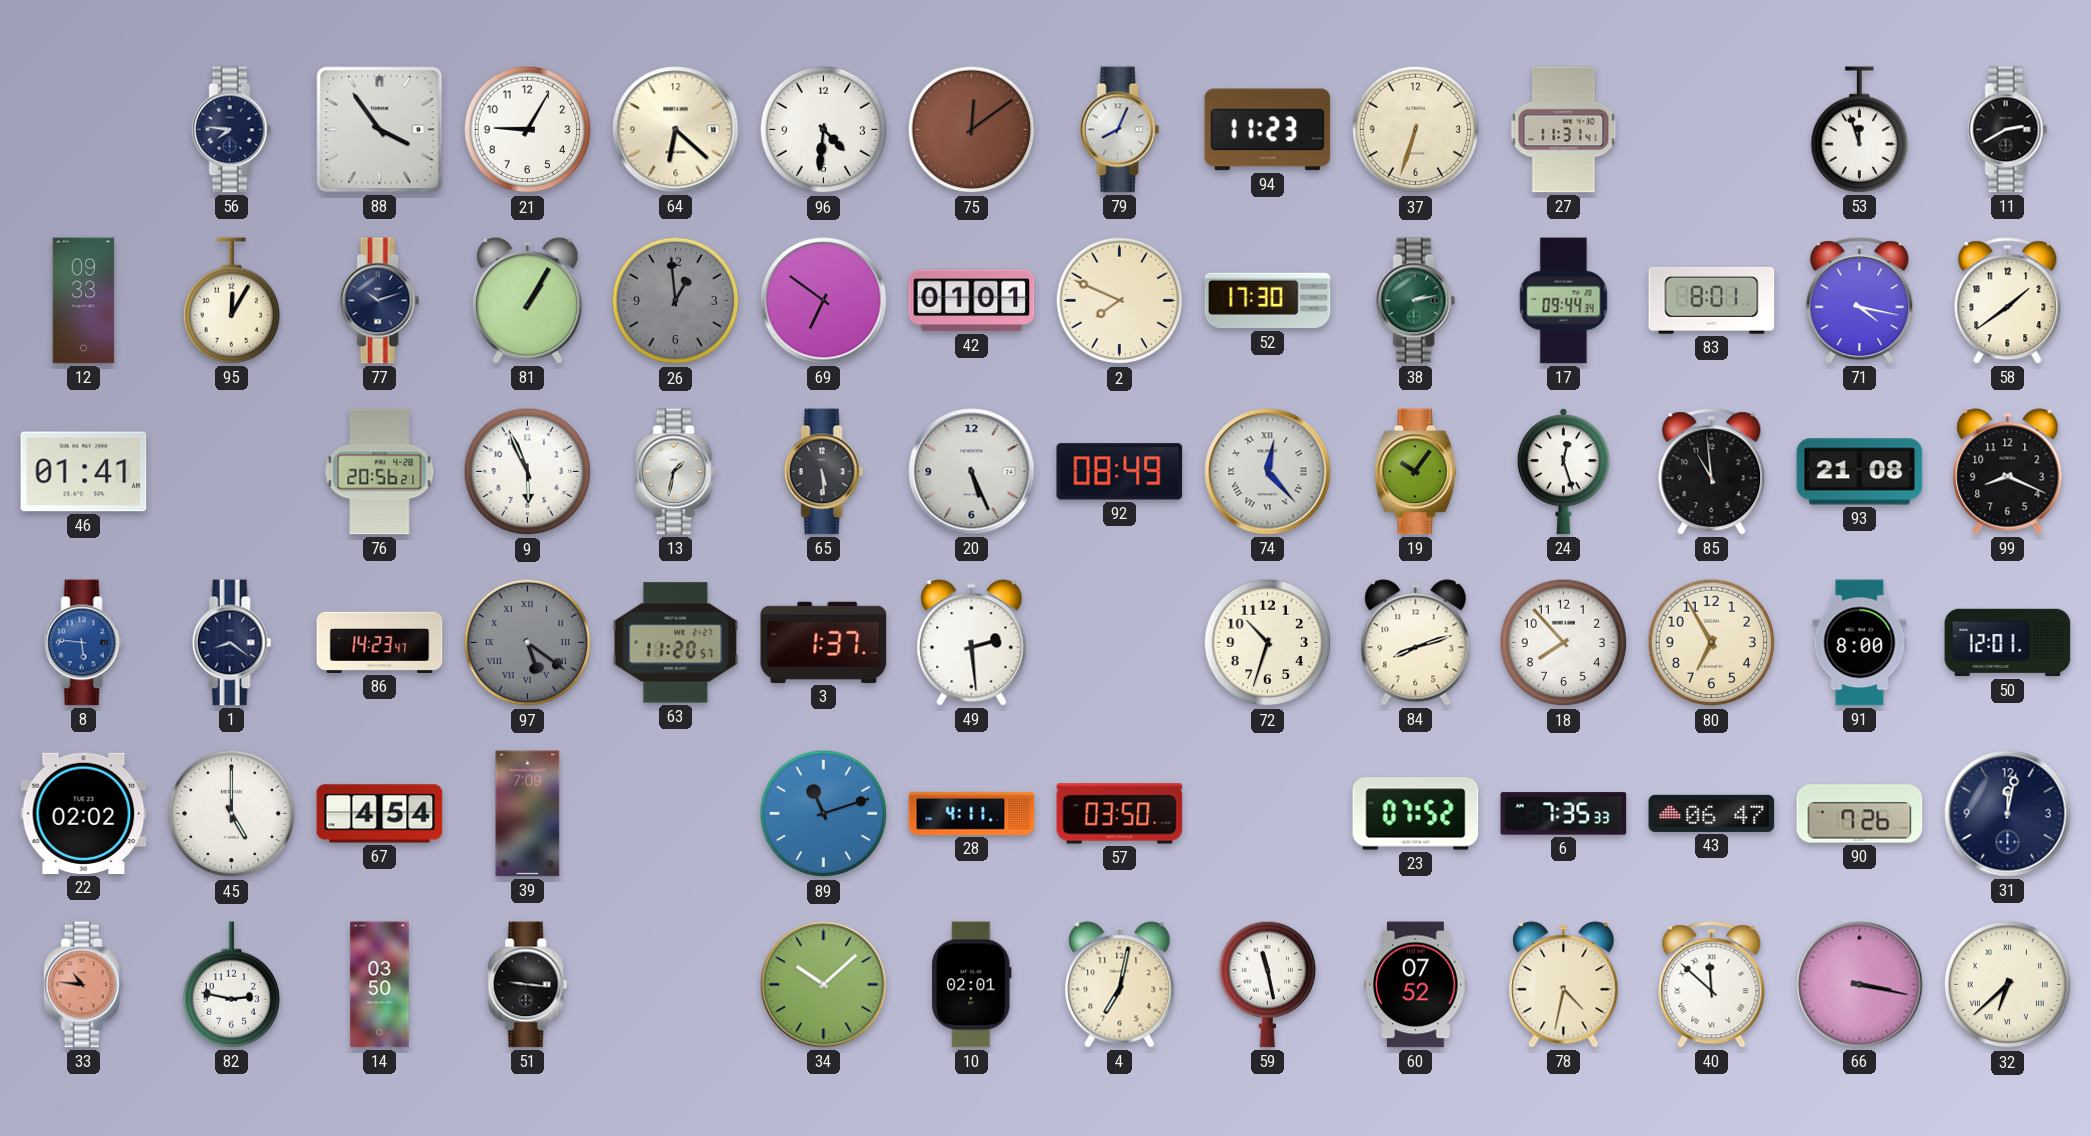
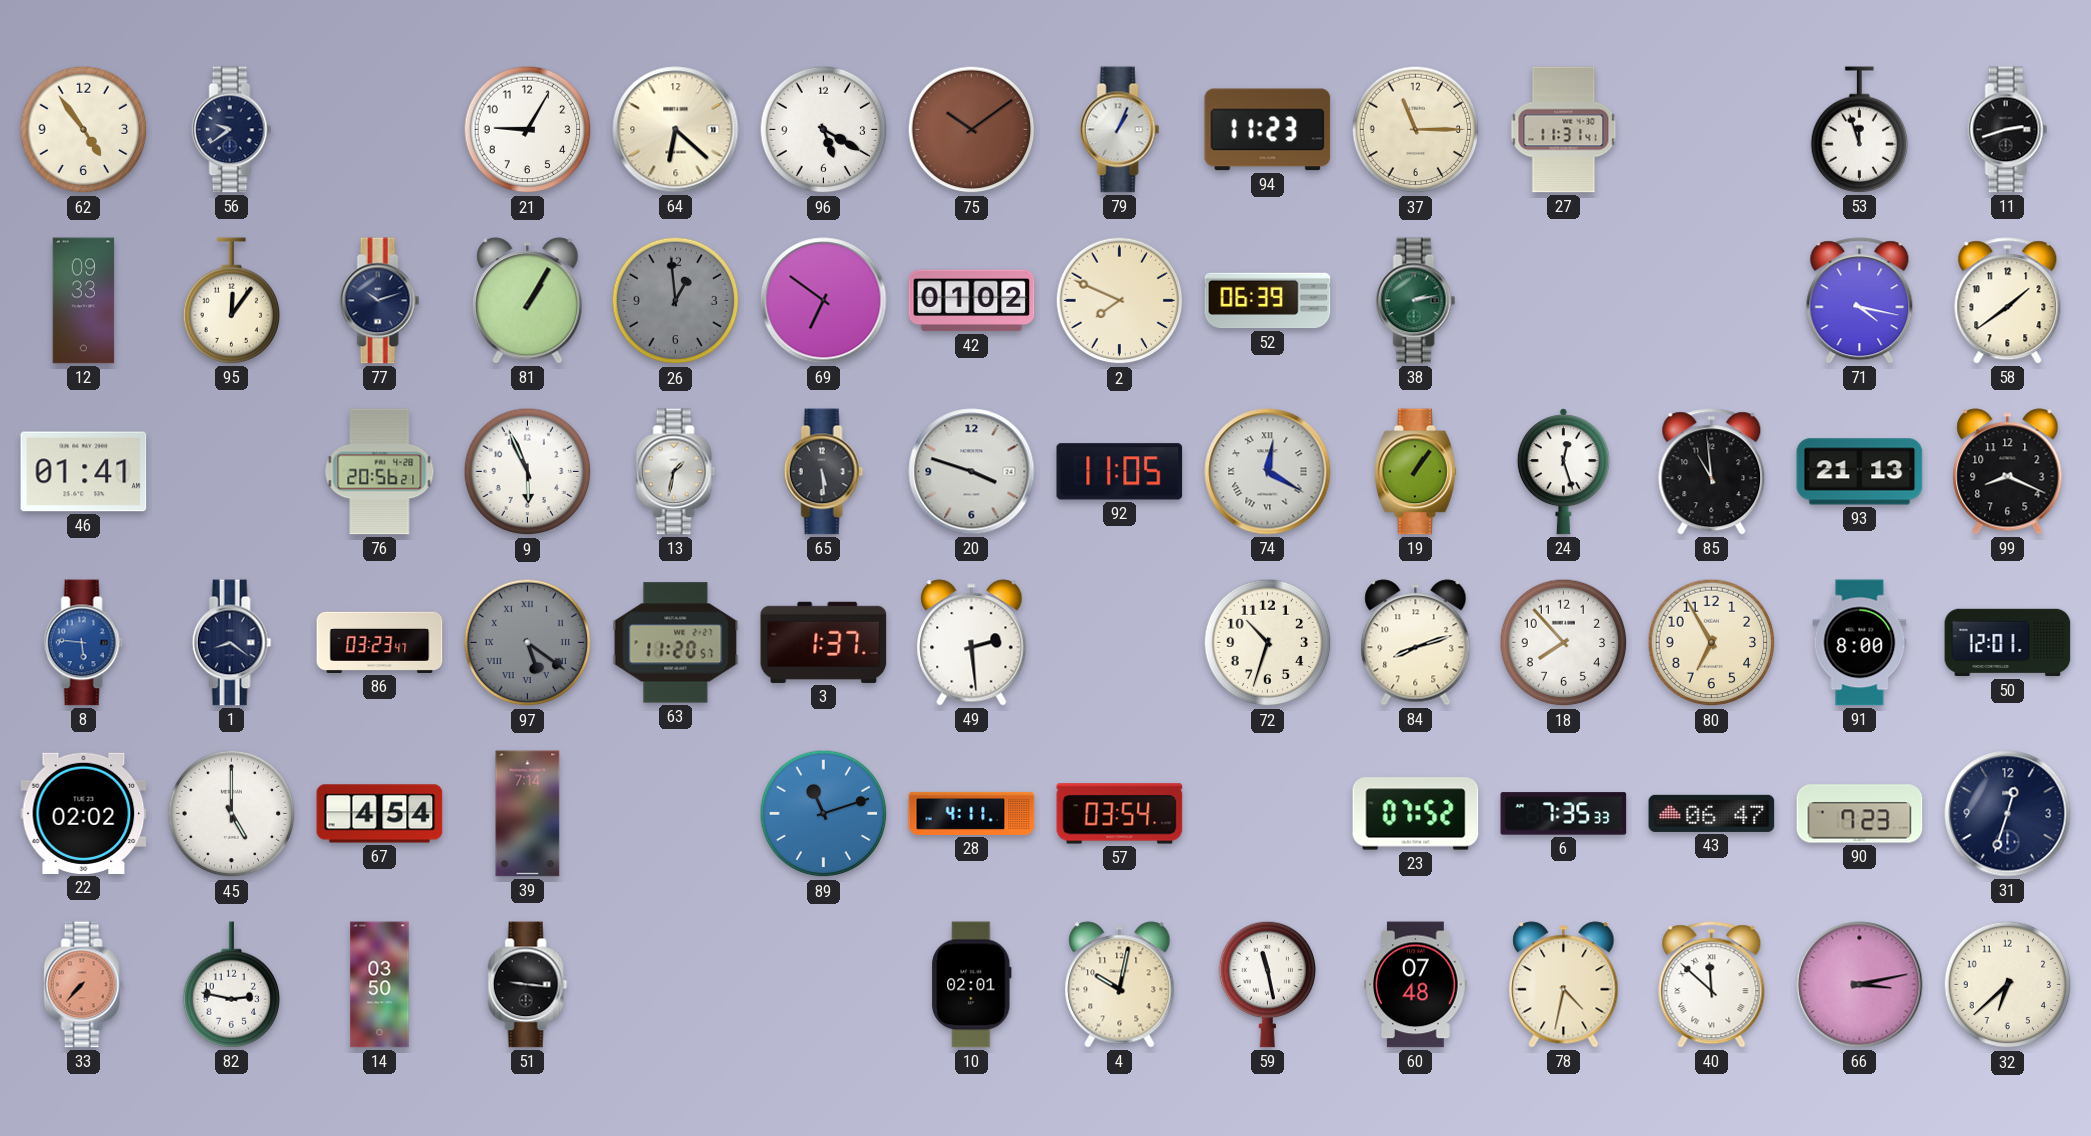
62: none -> 4:54 (84, 130)
56: 7:46 -> 9:39 (232, 130)
88: 3:54 -> none (380, 130)
96: 4:31 -> 5:20 (824, 130)
75: 12:09 -> 10:09 (972, 130)
79: 8:04 -> 1:04 (1120, 130)
37: 6:33 -> 11:15 (1416, 130)
11: 2:40 -> 2:42 (2008, 130)
95: 12:05 -> 12:06 (232, 301)
42: 01:01 -> 01:02 (972, 301)
52: 17:30 -> 06:39 (1268, 301)
17: 09:44 -> none (1564, 301)
83: 8:01 -> none (1712, 300)
20: 5:26 -> 3:48 (972, 472)
92: 08:49 -> 11:05 (1120, 472)
74: 12:23 -> 12:20 (1268, 472)
19: 10:06 -> 1:06 (1416, 472)
93: 21:08 -> 21:13 (1860, 472)
86: 14:23 -> 03:23 (380, 642)
39: 7:09 -> 7:14 (528, 814)
57: 03:50 -> 03:54 (1120, 814)
90: 7:26 -> 7:23 (1860, 814)
31: 12:02 -> 12:33 (2008, 814)
33: 10:46 -> 7:37 (84, 985)
34: 10:08 -> none (824, 985)
4: 7:02 -> 10:02 (1120, 985)
60: 07:52 -> 07:48 (1416, 985)
66: 3:17 -> 3:13 (1860, 985)
32 numerals: Roman -> Arabic (2008, 985)
